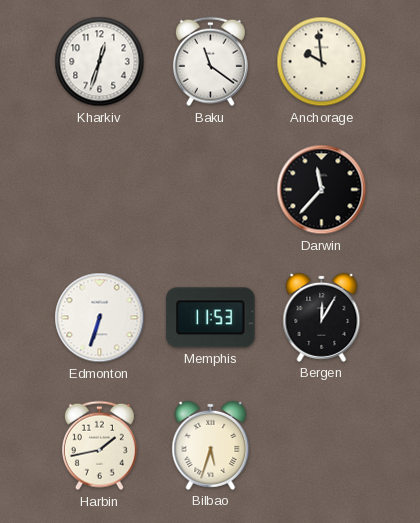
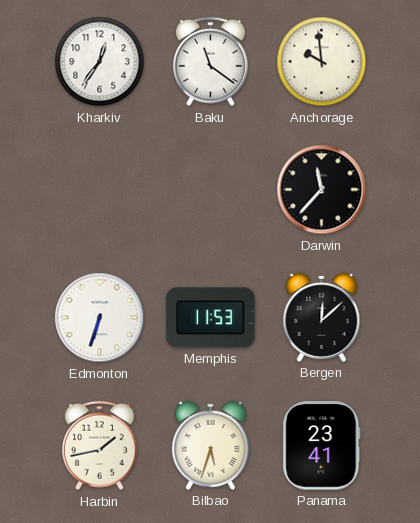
Kharkiv: 12:33 -> 12:36 (100, 62)
Bergen: 12:05 -> 12:08 (322, 317)
Panama: none -> 23:41 (322, 446)
